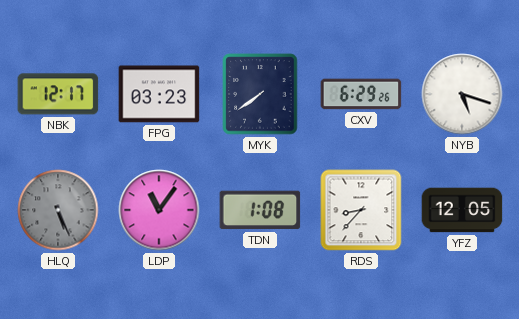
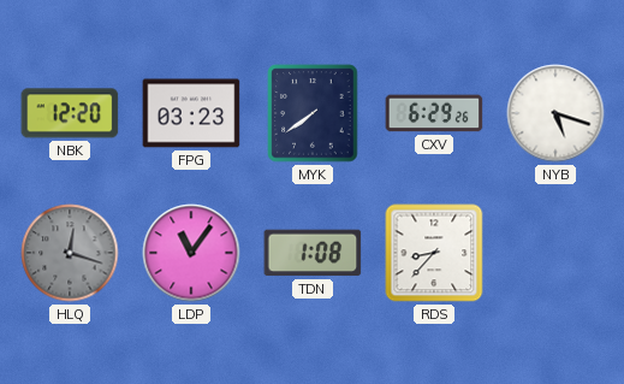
NBK: 12:17 -> 12:20 (70, 113)
HLQ: 5:26 -> 12:18 (70, 253)
YFZ: 12:05 -> none (462, 210)
